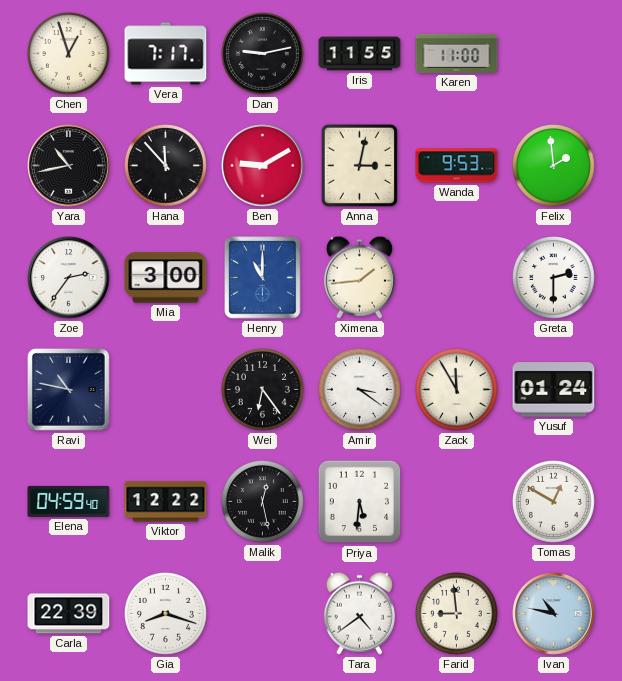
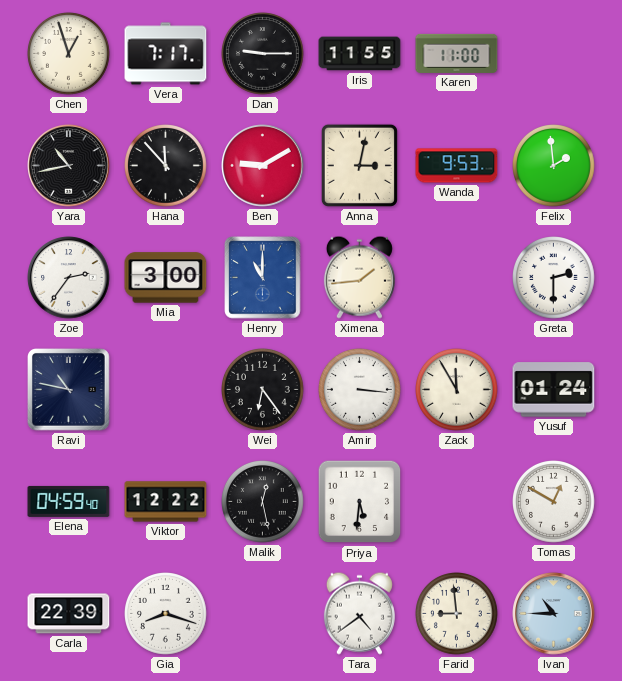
Dan: 9:13 -> 9:15 (263, 54)
Amir: 3:21 -> 3:16 (360, 390)
Ivan: 10:47 -> 10:45 (554, 614)
